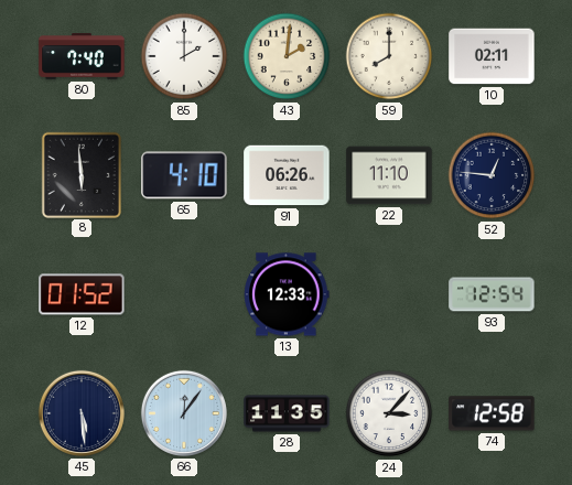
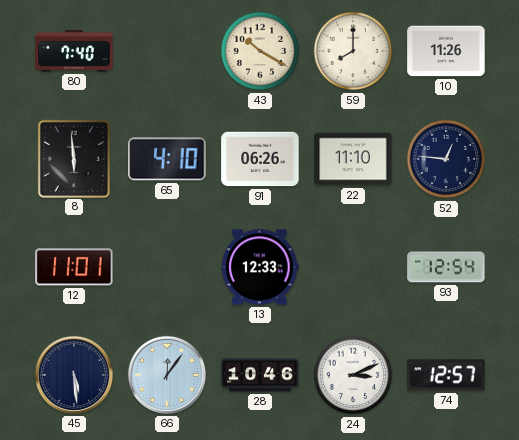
85: 2:00 -> none (184, 56)
43: 2:01 -> 10:20 (260, 51)
10: 02:11 -> 11:26 (446, 51)
12: 01:52 -> 11:01 (74, 267)
28: 11:35 -> 10:46 (260, 375)
24: 3:07 -> 3:11 (353, 375)
74: 12:58 -> 12:57 (446, 375)
